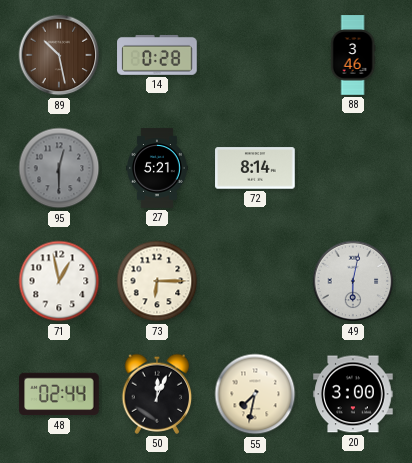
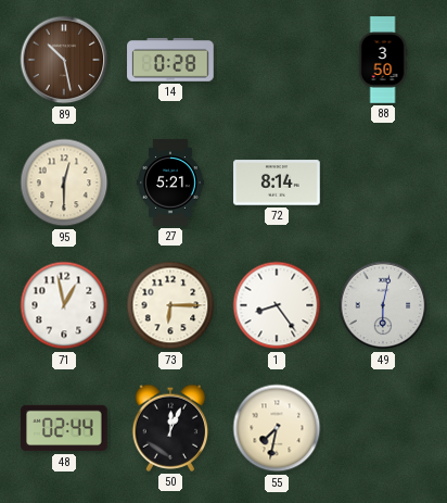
88: 3:46 -> 3:50 (383, 60)
95 dial: grey -> cream (64, 183)
1: none -> 8:24 (277, 305)
20: 3:00 -> none (353, 394)
